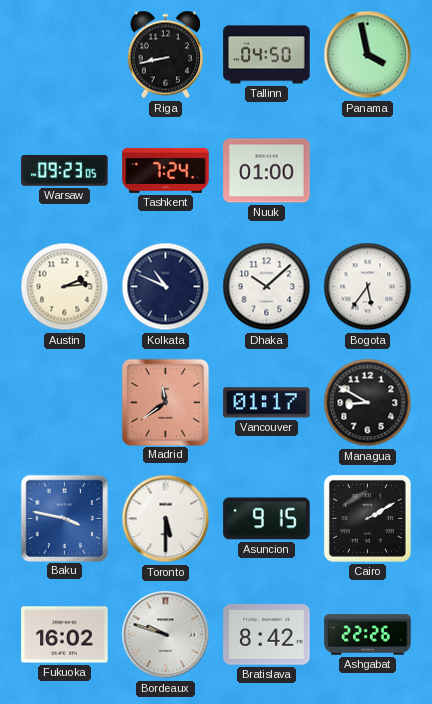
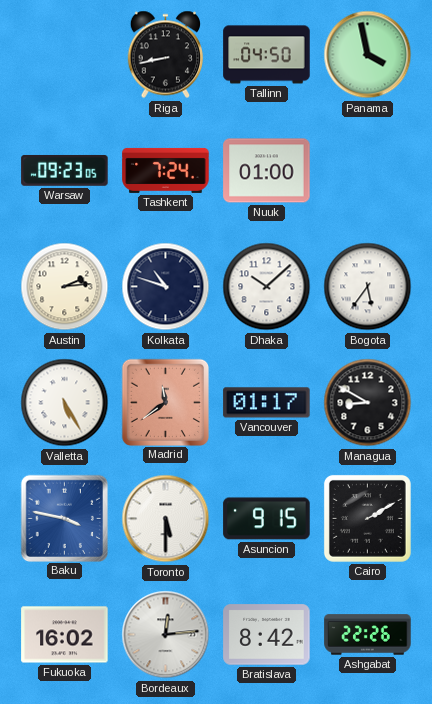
Kolkata: 10:49 -> 10:48 (166, 287)
Valletta: none -> 5:25 (65, 403)
Bordeaux: 9:48 -> 12:14 (166, 635)
